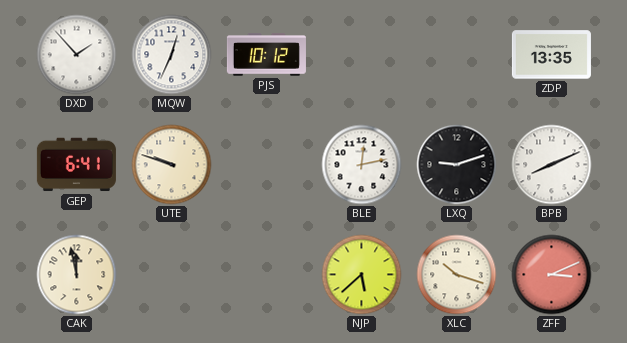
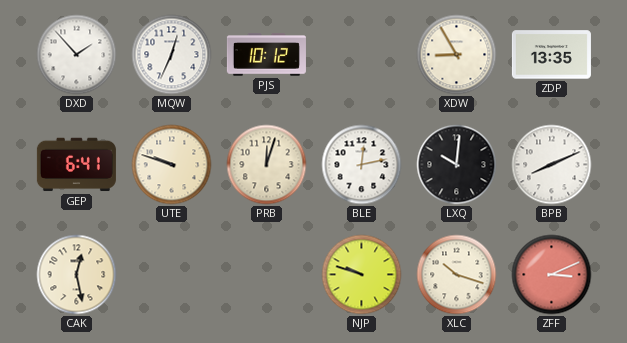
XDW: none -> 8:55 (457, 55)
PRB: none -> 12:03 (267, 165)
LXQ: 9:12 -> 10:01 (457, 165)
CAK: 11:58 -> 12:28 (77, 275)
NJP: 5:38 -> 9:48 (362, 275)
